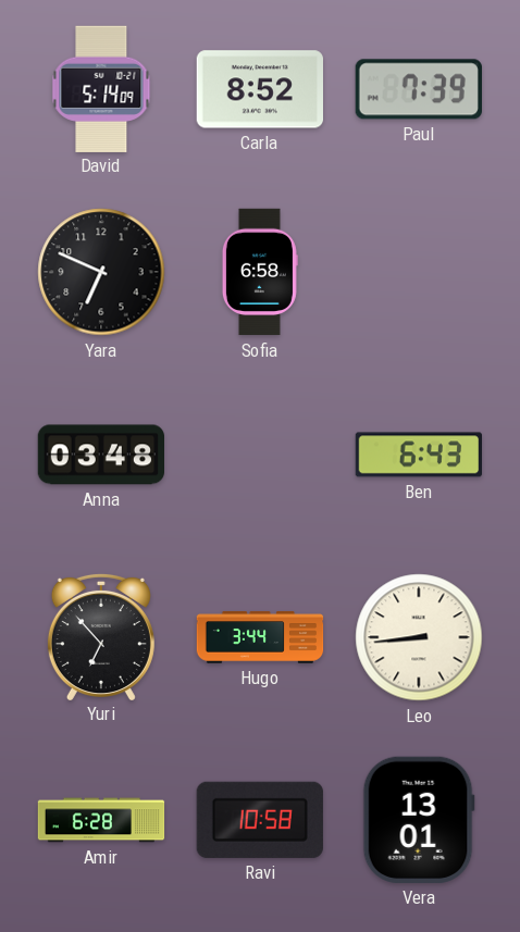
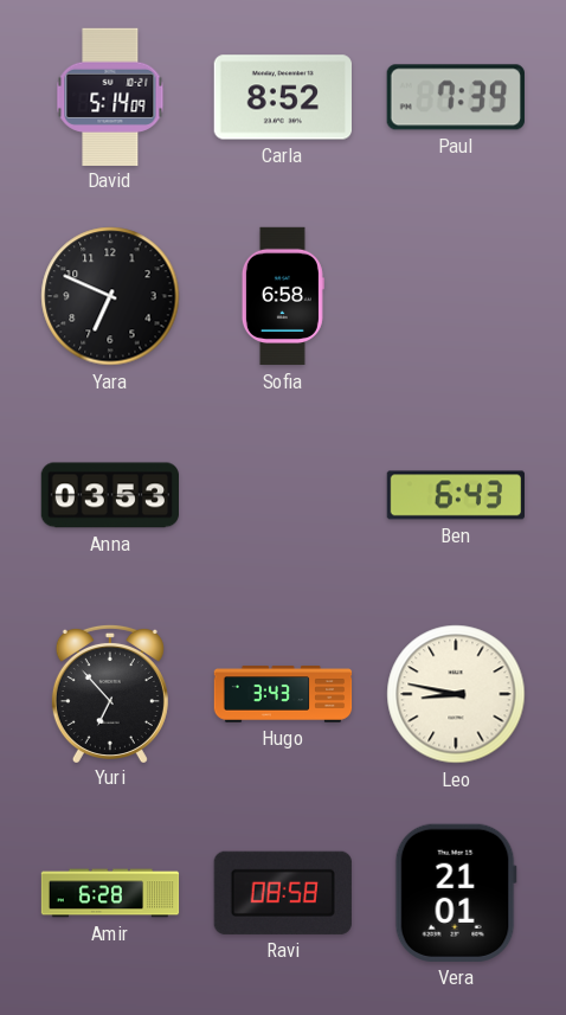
Anna: 03:48 -> 03:53 (109, 495)
Hugo: 3:44 -> 3:43 (283, 694)
Leo: 8:44 -> 8:47 (456, 694)
Ravi: 10:58 -> 08:58 (283, 893)
Vera: 13:01 -> 21:01 (456, 893)
